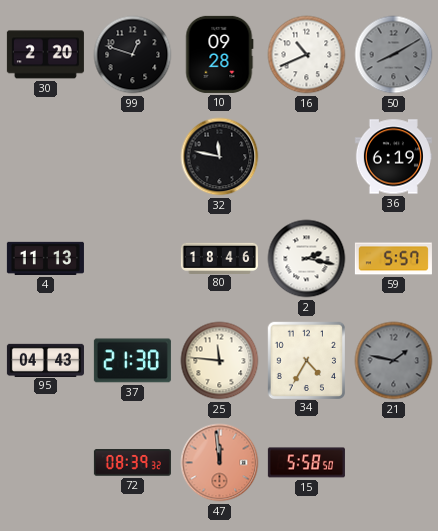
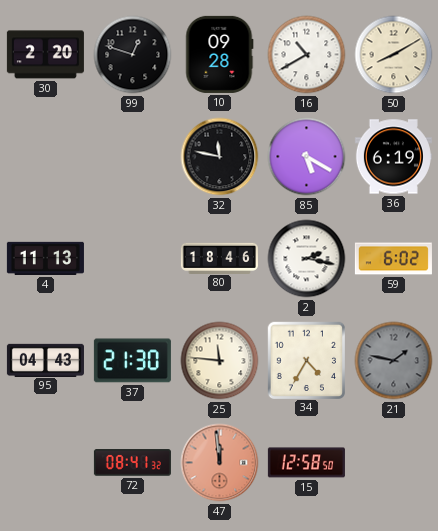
16: 10:41 -> 10:40 (307, 55)
50 dial: grey -> cream (394, 55)
85: none -> 5:20 (307, 157)
59: 5:57 -> 6:02 (393, 259)
72: 08:39 -> 08:41 (132, 463)
15: 5:58 -> 12:58 (306, 463)
